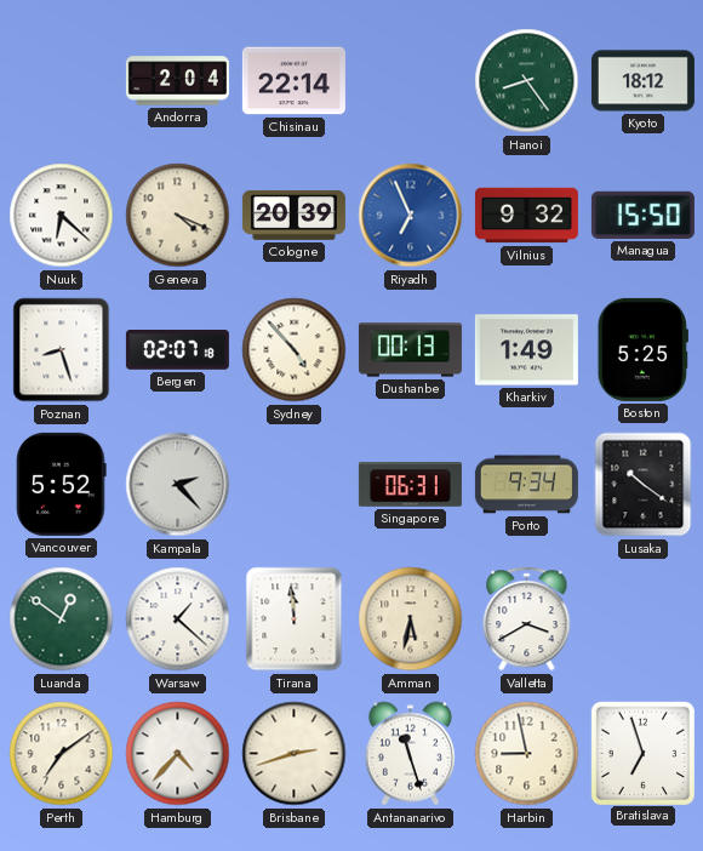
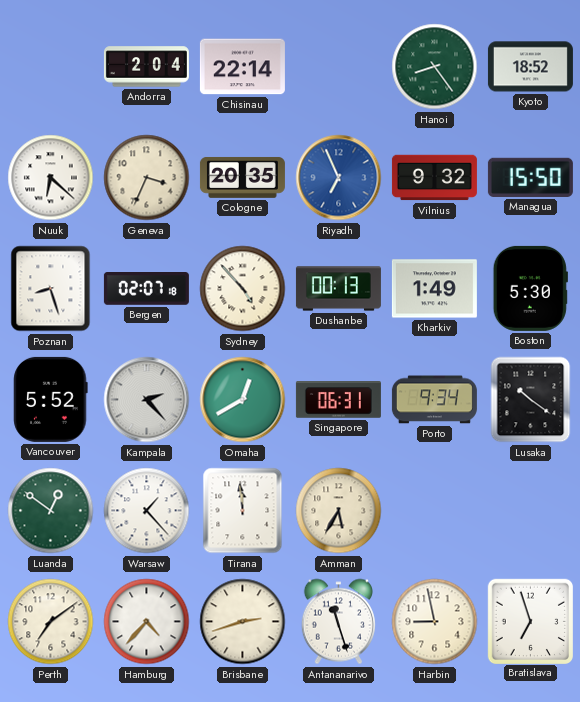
Kyoto: 18:12 -> 18:52 (530, 67)
Geneva: 4:19 -> 3:34 (147, 178)
Cologne: 20:39 -> 20:35 (242, 178)
Boston: 5:25 -> 5:30 (530, 288)
Omaha: none -> 12:40 (243, 400)
Warsaw: 1:22 -> 1:23 (147, 511)
Amman: 5:32 -> 5:35 (339, 511)
Valletta: 3:40 -> none (527, 619)
